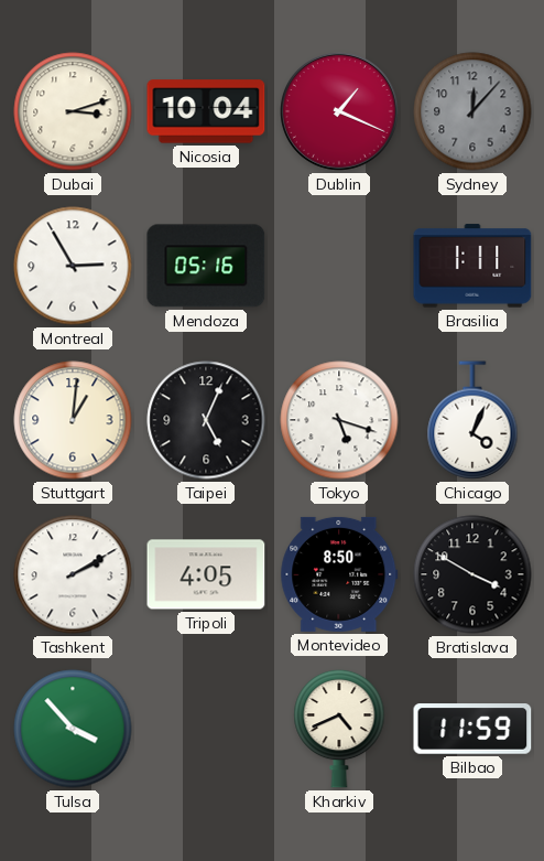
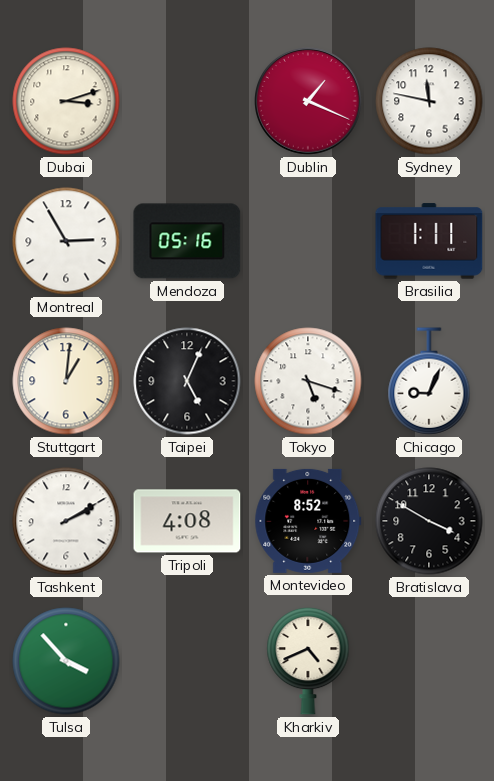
Nicosia: 10:04 -> none (206, 111)
Sydney: 12:07 -> 11:47 (429, 101)
Sydney dial: grey -> white (429, 101)
Chicago: 4:04 -> 9:04 (429, 381)
Tripoli: 4:05 -> 4:08 (187, 521)
Montevideo: 8:50 -> 8:52 (308, 521)
Bilbao: 11:59 -> none (472, 729)
